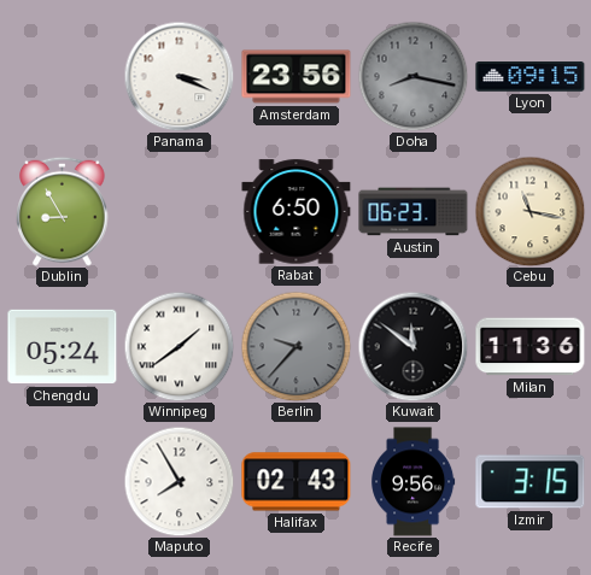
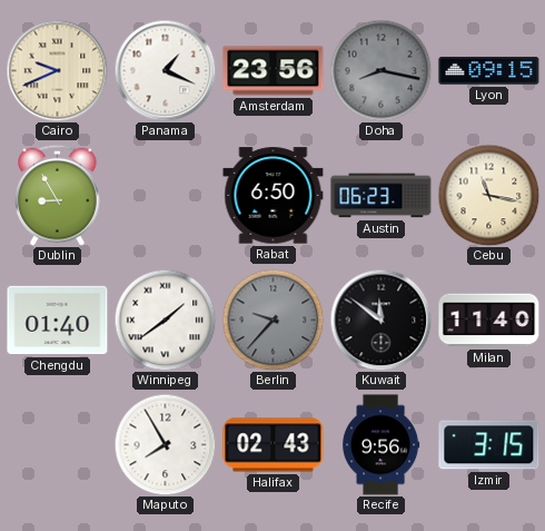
Cairo: none -> 9:41 (57, 70)
Panama: 3:19 -> 1:19 (165, 70)
Chengdu: 05:24 -> 01:40 (58, 321)
Milan: 11:36 -> 11:40 (489, 321)
